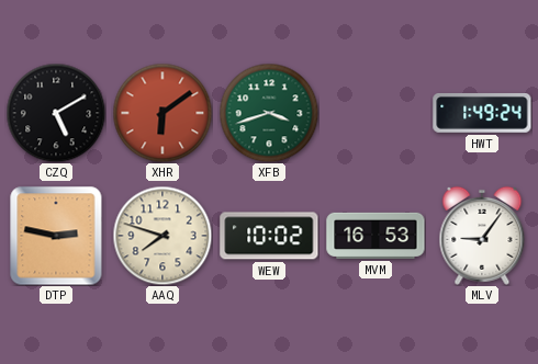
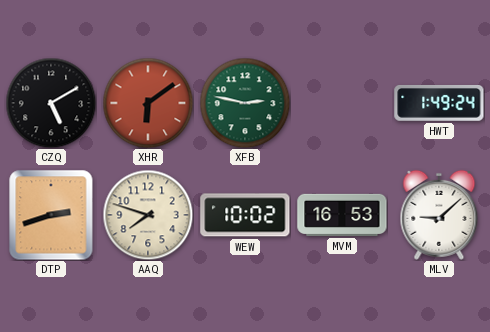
XFB: 3:42 -> 2:47 (245, 103)
DTP: 2:47 -> 2:42 (51, 215)
MLV: 9:06 -> 9:08 (439, 215)
